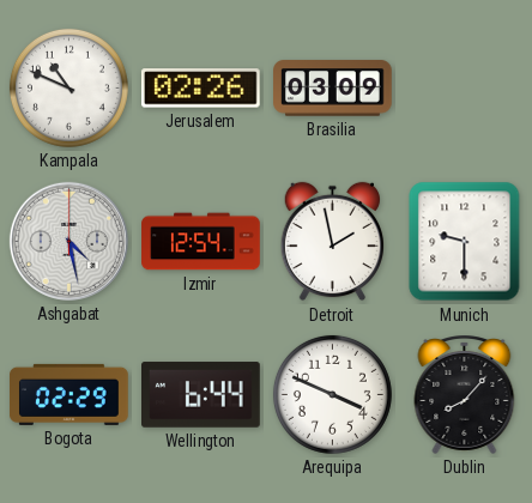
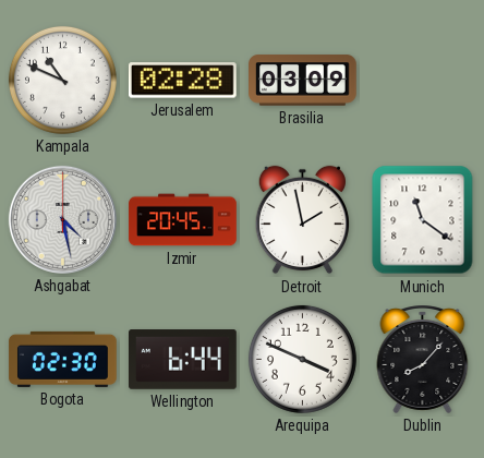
Jerusalem: 02:26 -> 02:28 (182, 81)
Izmir: 12:54 -> 20:45 (183, 220)
Munich: 9:30 -> 11:21 (423, 220)
Bogota: 02:29 -> 02:30 (63, 359)
